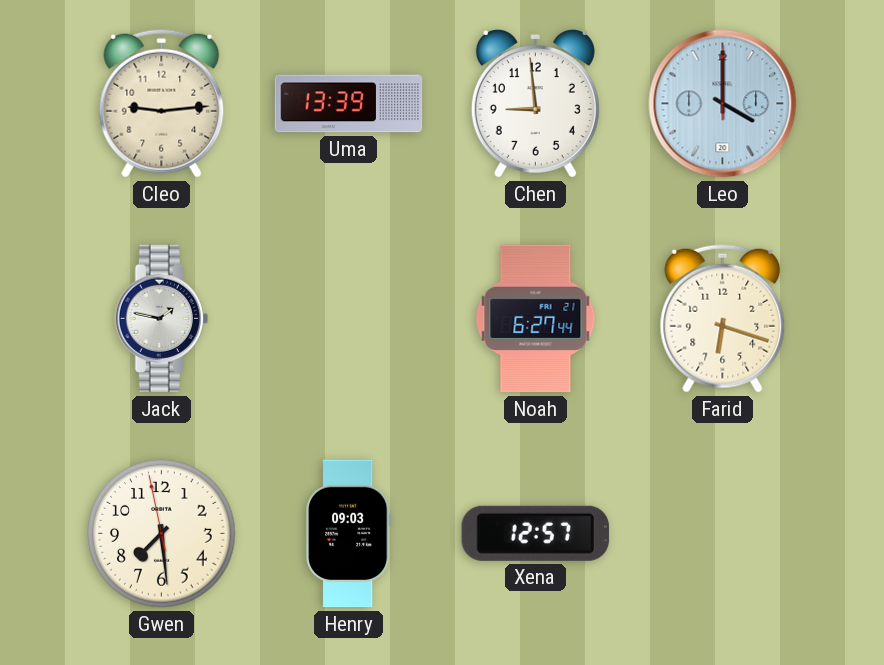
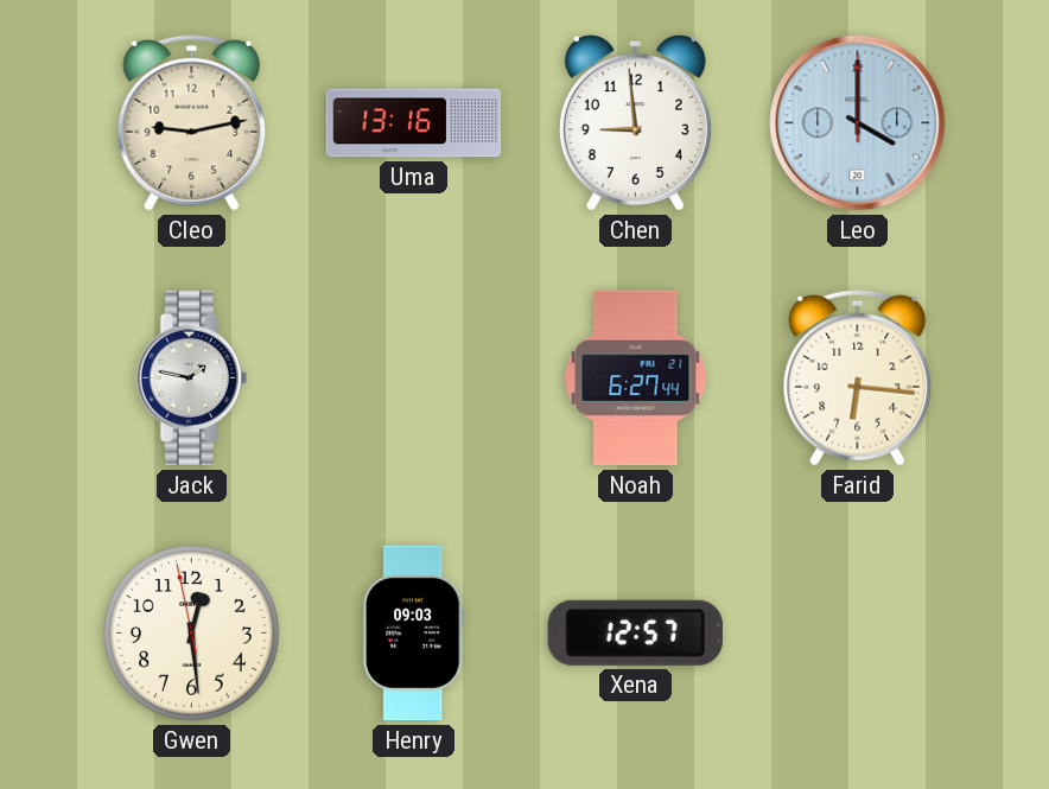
Cleo: 9:14 -> 9:13 (192, 122)
Uma: 13:39 -> 13:16 (414, 123)
Farid: 6:18 -> 6:16 (858, 377)
Gwen: 7:28 -> 12:28 (192, 634)
